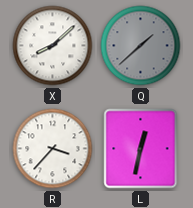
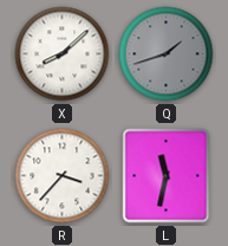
Q: 1:38 -> 1:42 (167, 54)
L: 12:32 -> 11:32 (167, 176)
